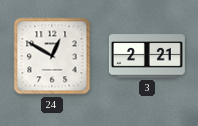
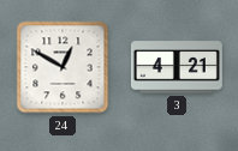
3: 2:21 -> 4:21 (177, 67)
